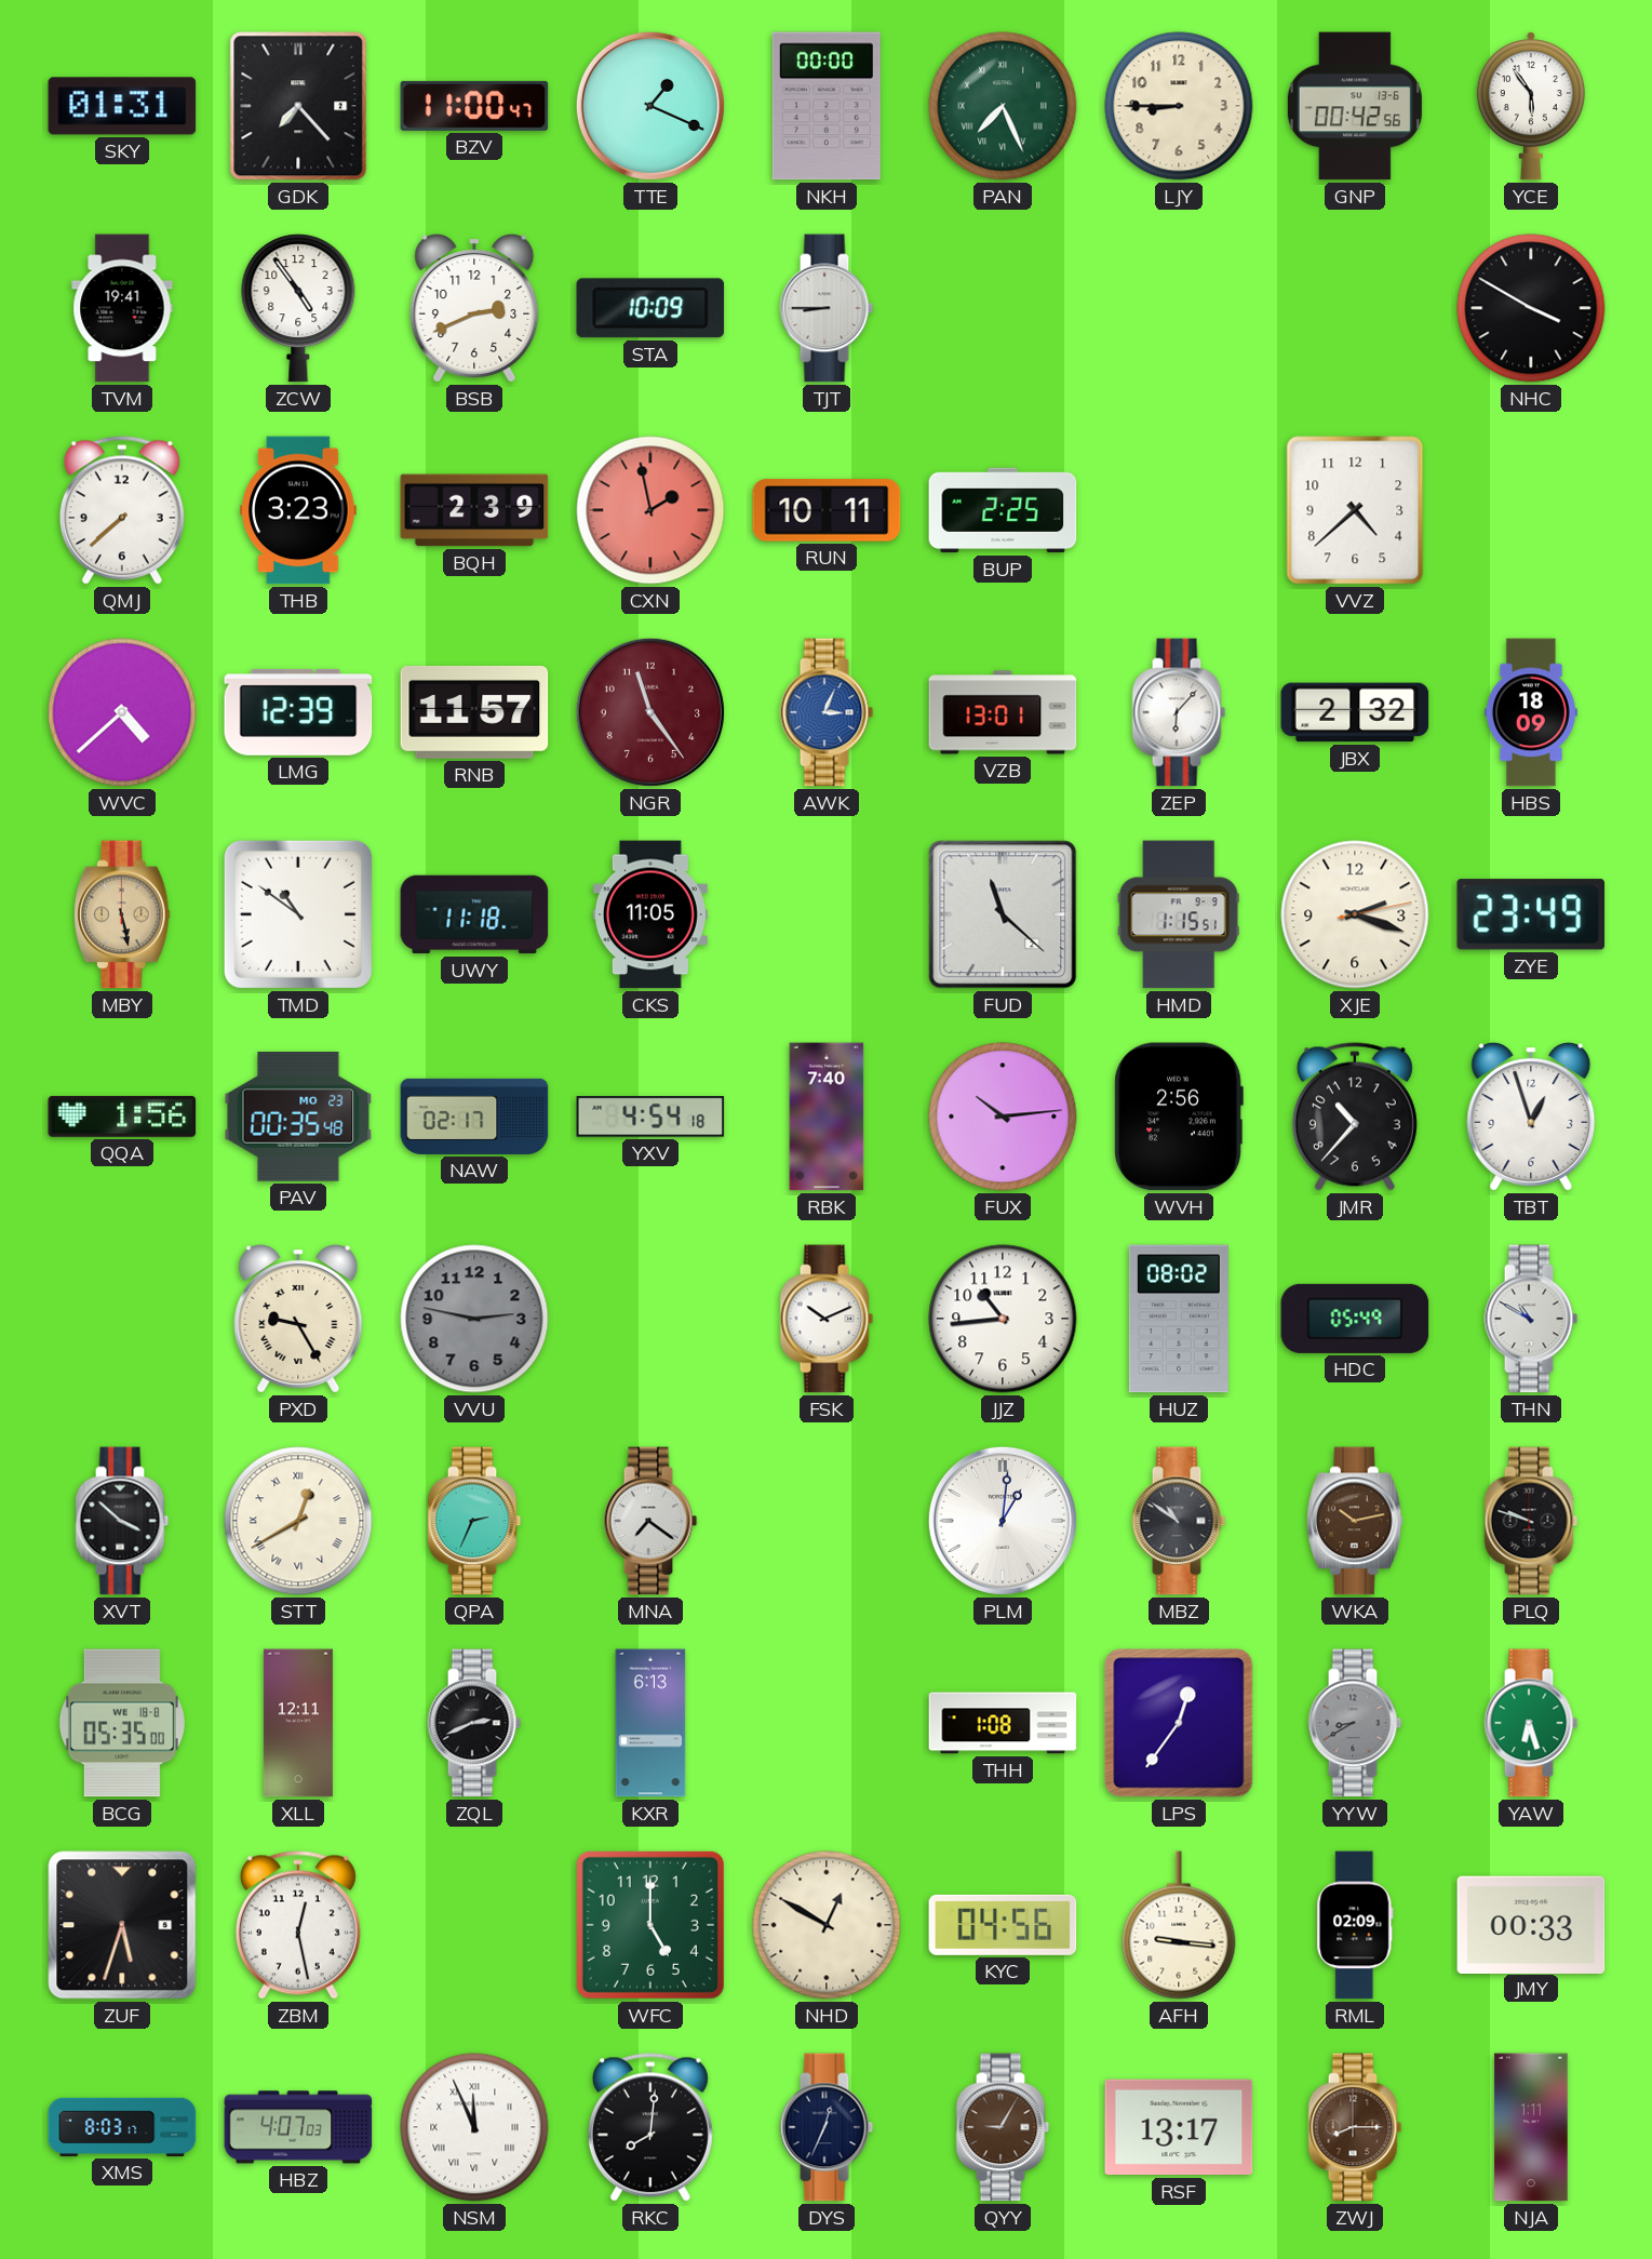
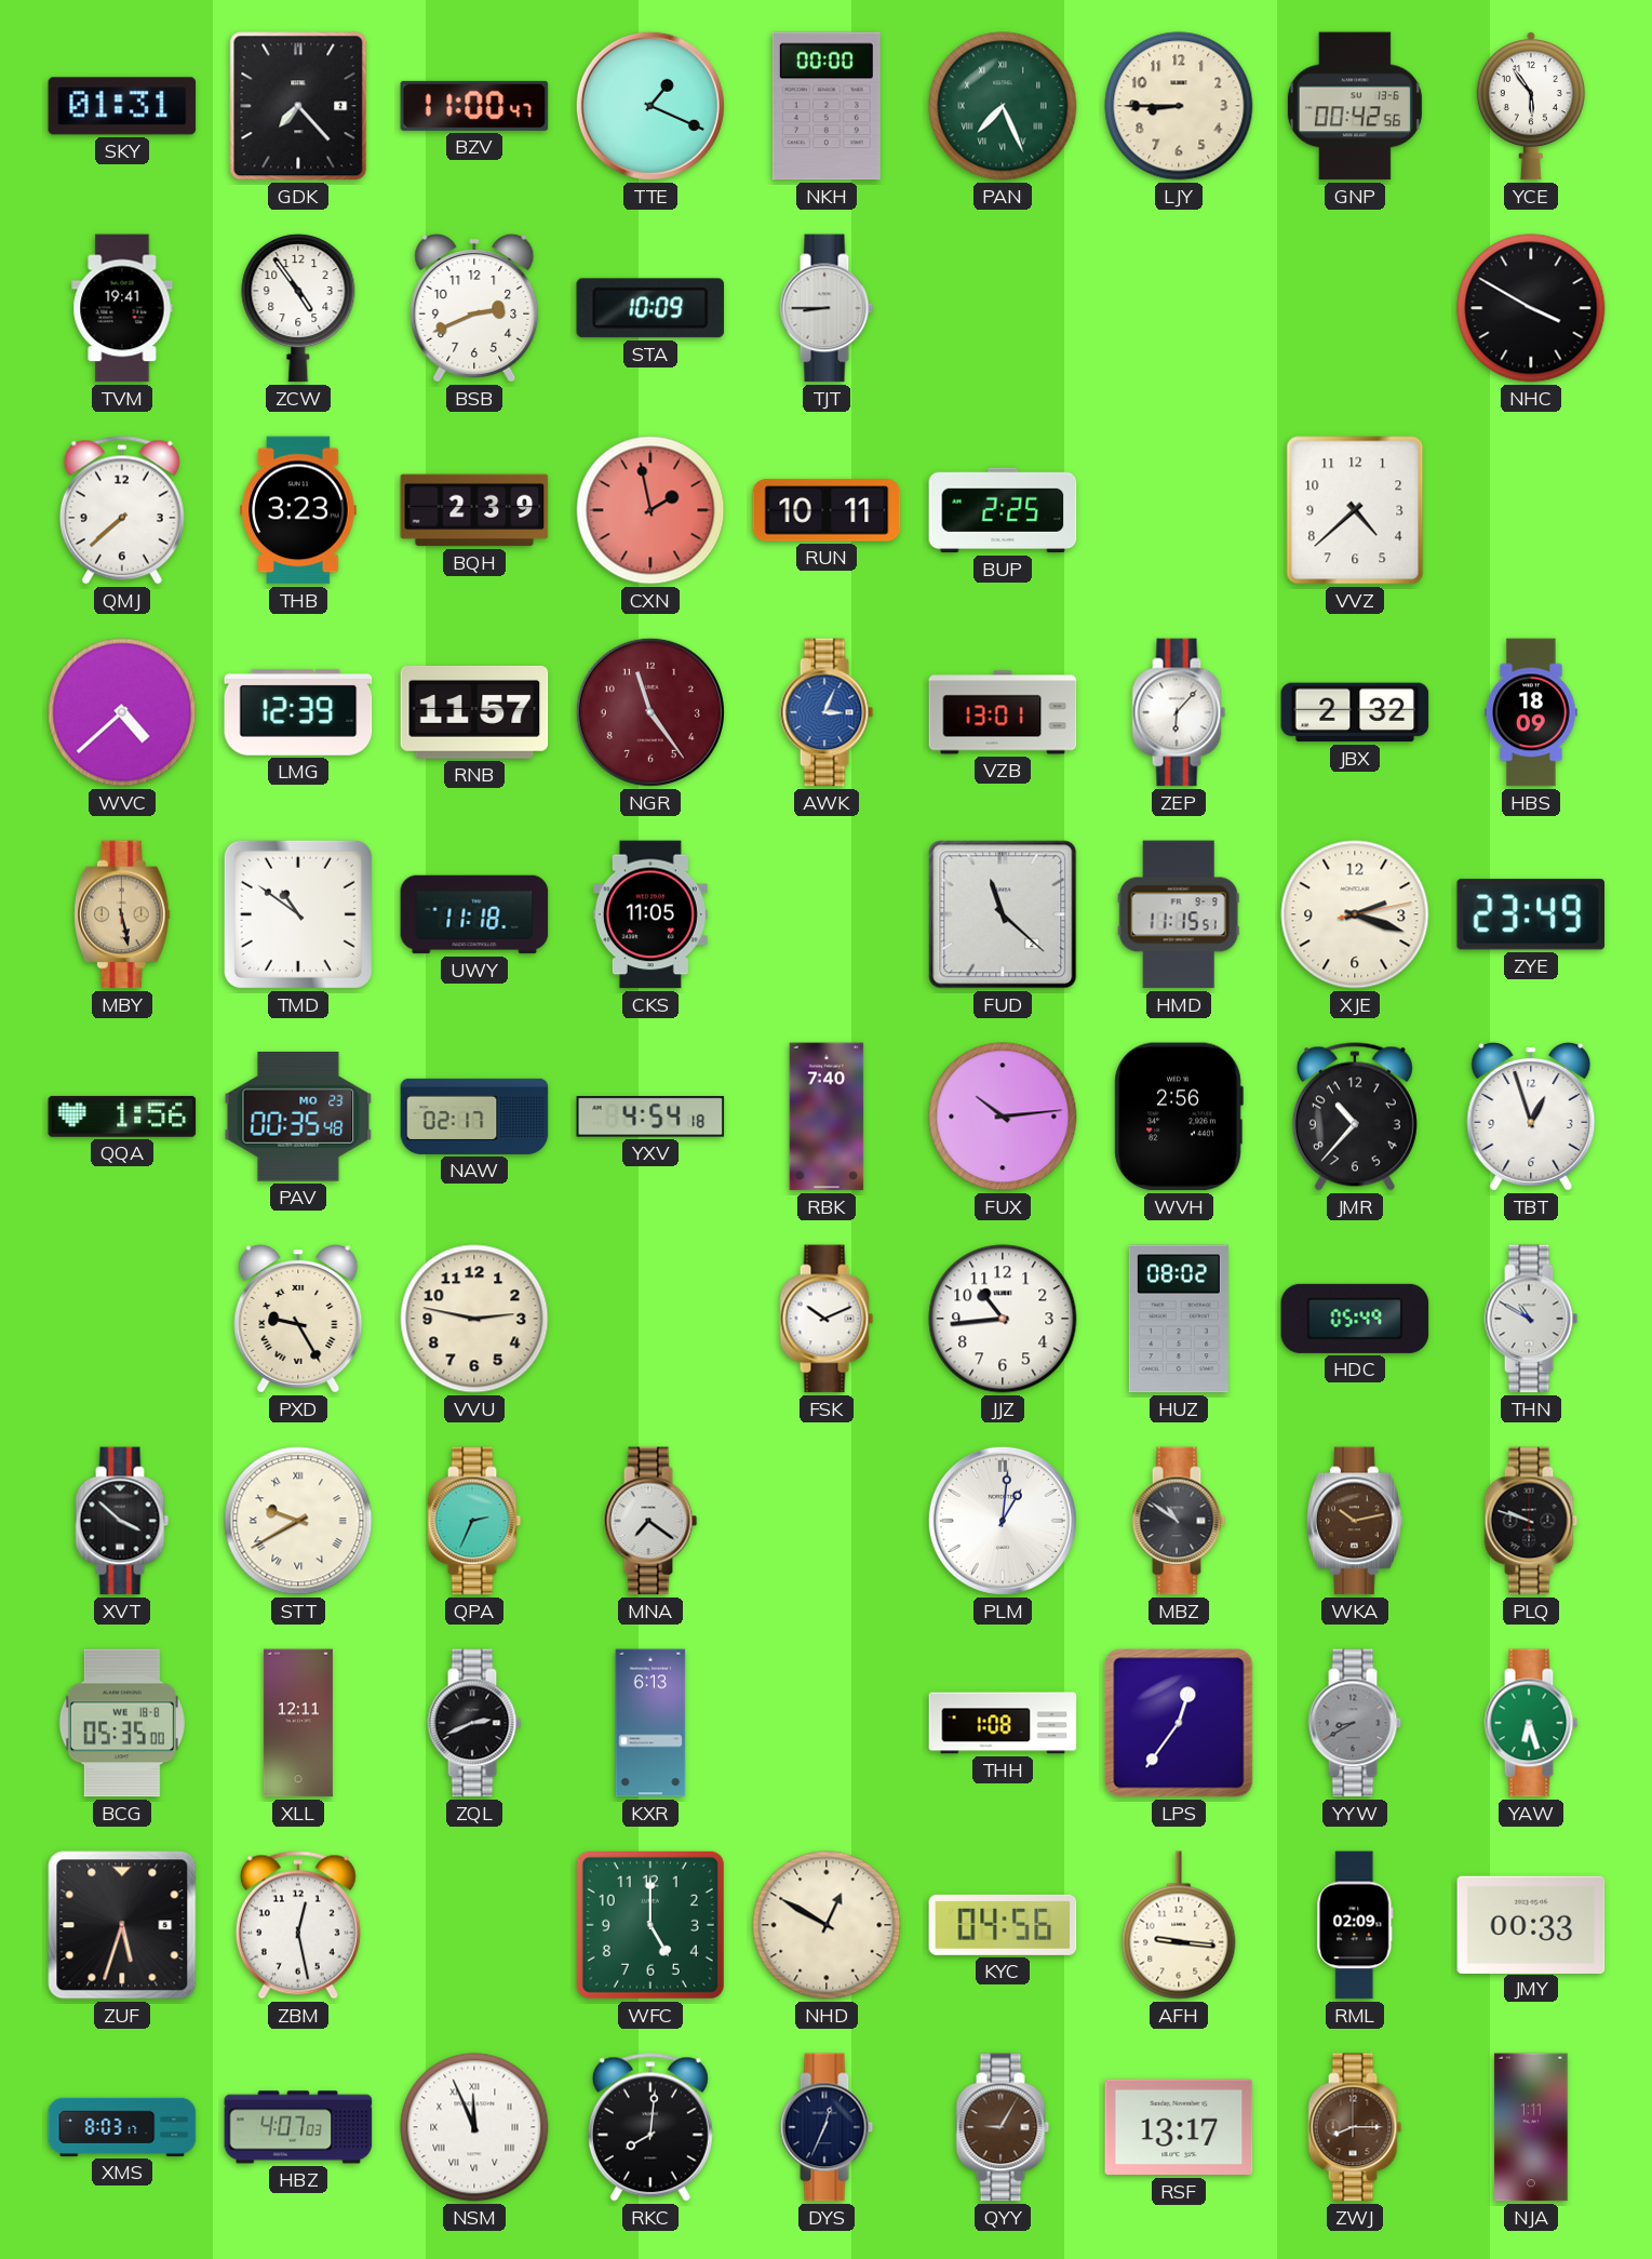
HMD: 1:15 -> 11:15 (1179, 914)
VVU dial: grey -> cream (474, 1319)
STT: 12:40 -> 9:40 (298, 1521)
